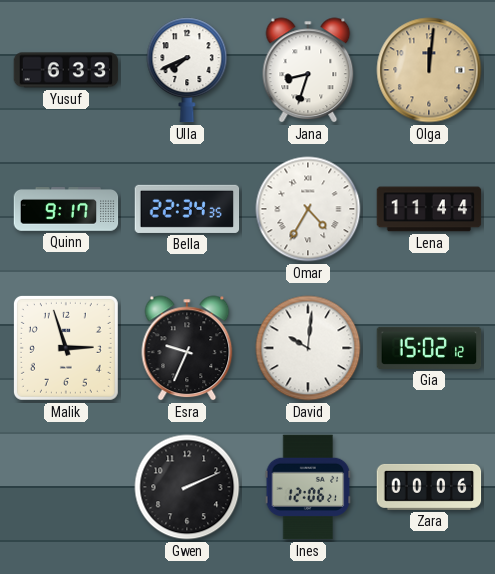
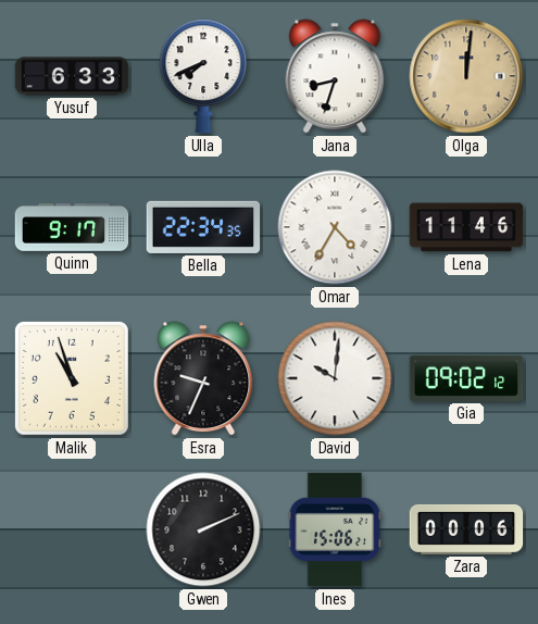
Lena: 11:44 -> 11:46 (466, 227)
Malik: 2:57 -> 10:57 (72, 378)
Gia: 15:02 -> 09:02 (466, 378)
Ines: 12:06 -> 15:06 (335, 529)
